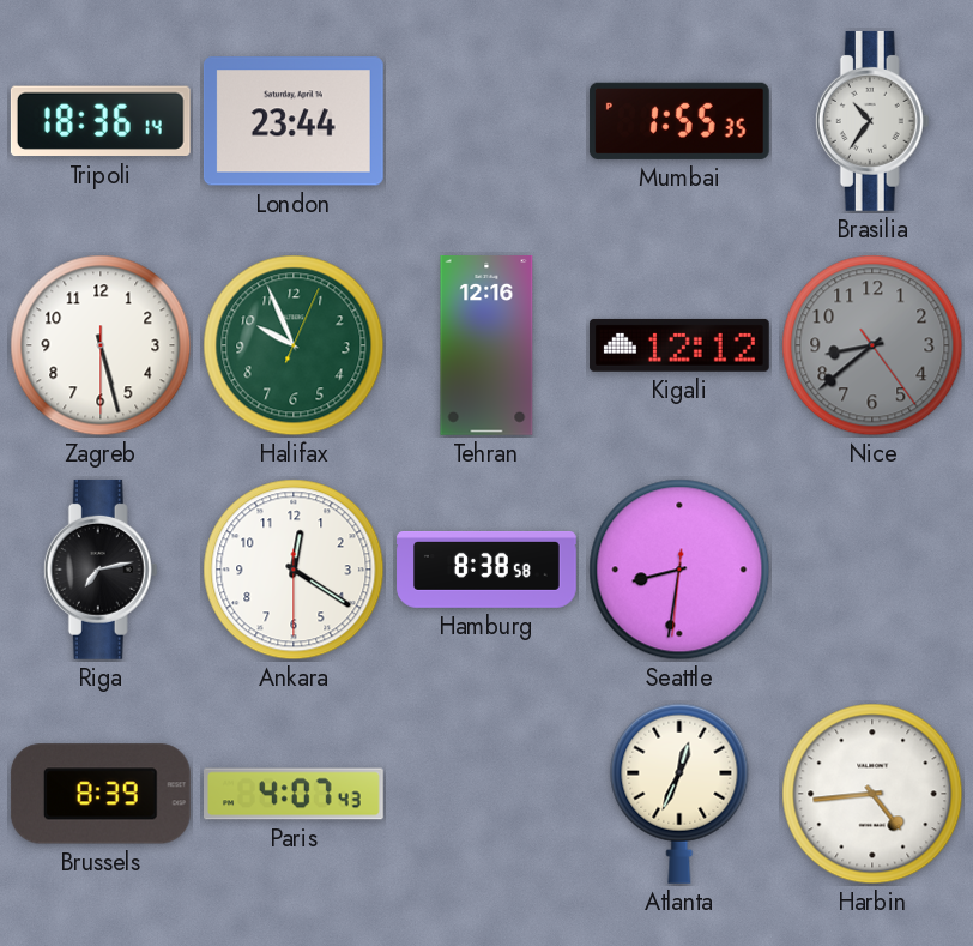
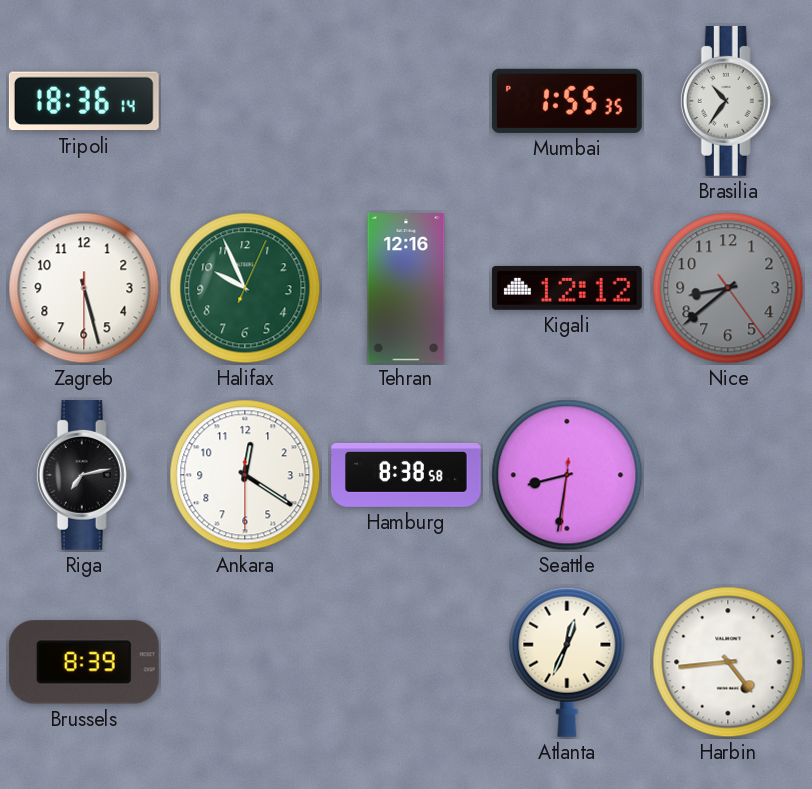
London: 23:44 -> none (294, 121)
Paris: 4:07 -> none (295, 794)
